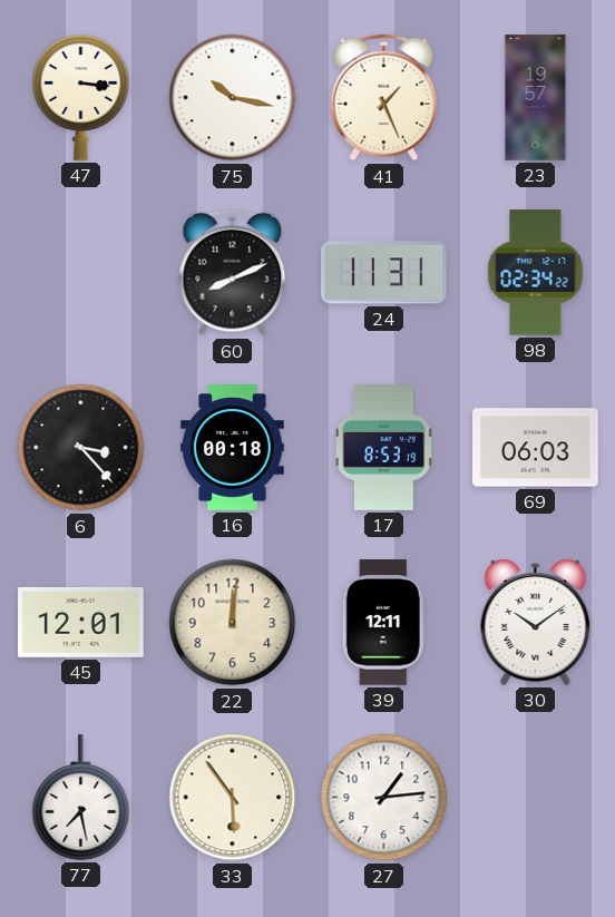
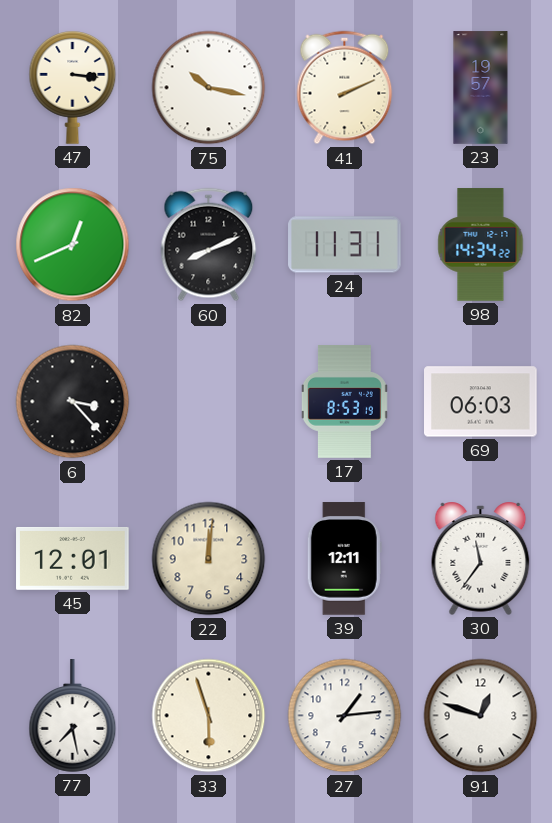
41: 1:26 -> 2:11 (345, 88)
82: none -> 12:41 (73, 245)
98: 02:34 -> 14:34 (481, 245)
16: 00:18 -> none (233, 448)
30: 10:09 -> 11:36 (481, 558)
33: 5:54 -> 5:57 (209, 716)
91: none -> 12:48 (481, 716)
